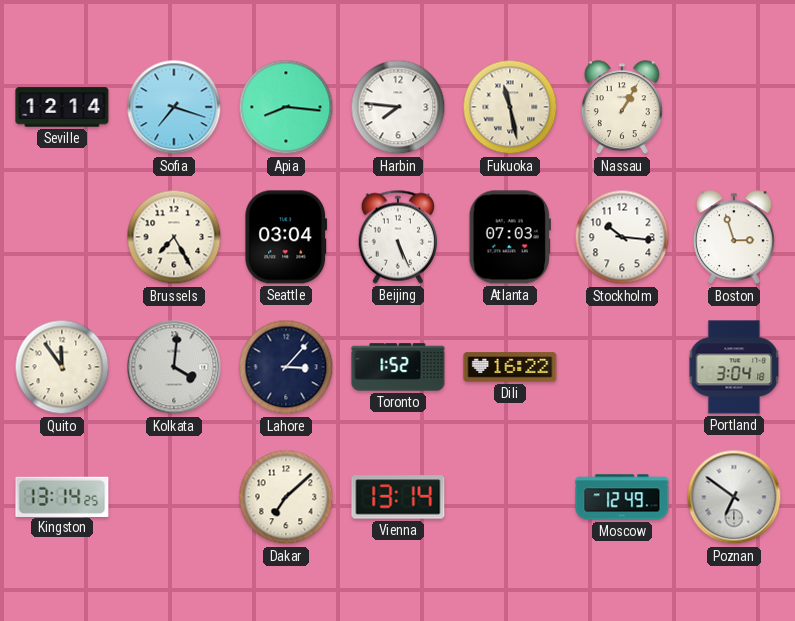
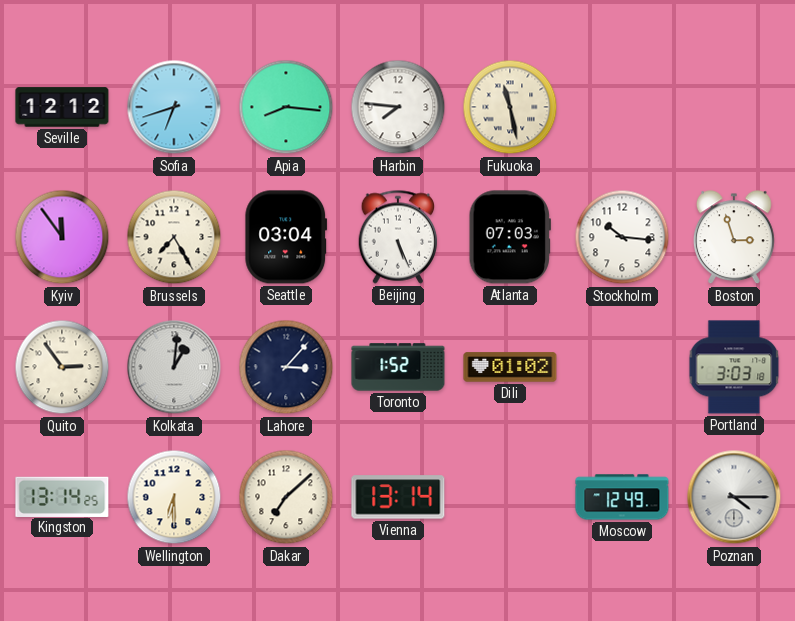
Seville: 12:14 -> 12:12 (62, 107)
Sofia: 7:18 -> 6:42 (174, 107)
Nassau: 1:05 -> none (622, 108)
Kyiv: none -> 11:54 (62, 237)
Quito: 11:54 -> 2:54 (62, 367)
Kolkata: 4:01 -> 1:01 (174, 367)
Dili: 16:22 -> 01:02 (510, 367)
Portland: 3:04 -> 3:03 (734, 367)
Wellington: none -> 6:30 (174, 497)
Poznan: 6:51 -> 4:15 (734, 497)
